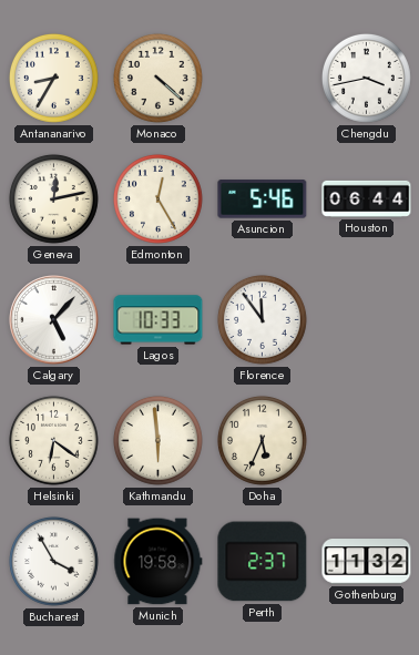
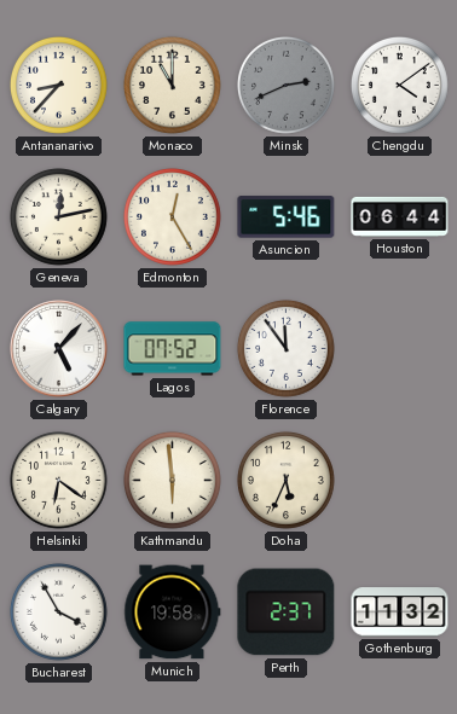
Antananarivo: 8:35 -> 8:37 (58, 85)
Monaco: 4:22 -> 11:00 (172, 85)
Minsk: none -> 2:41 (285, 85)
Chengdu: 3:43 -> 4:09 (399, 85)
Lagos: 10:33 -> 07:52 (173, 349)
